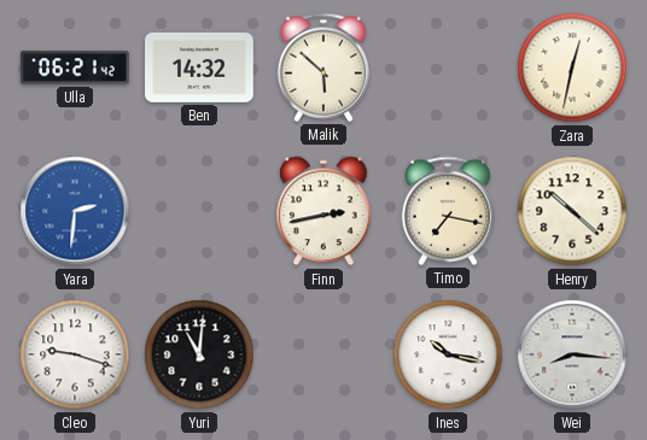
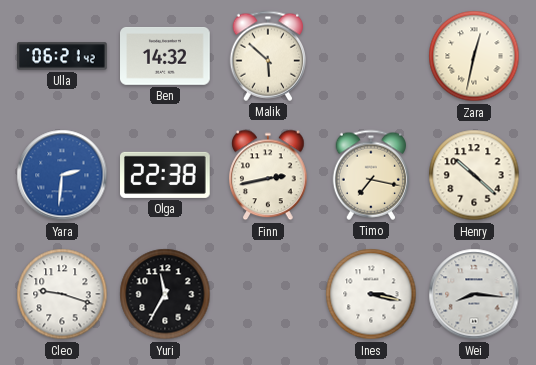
Olga: none -> 22:38 (166, 175)
Yuri: 11:01 -> 11:35 (165, 294)
Ines: 10:17 -> 3:17 (371, 294)
